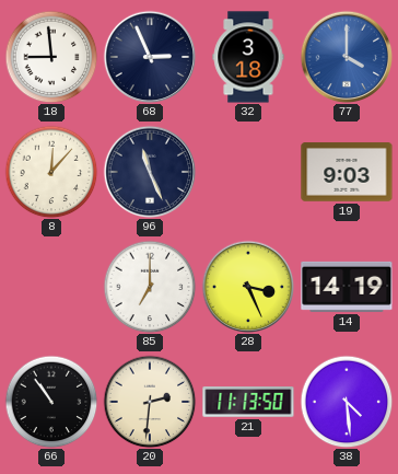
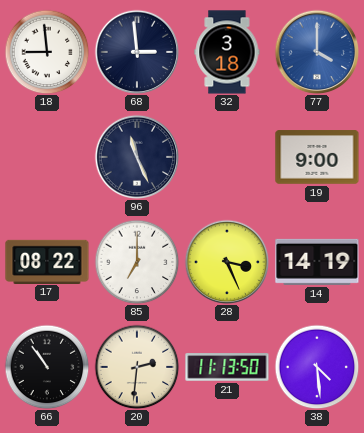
68: 2:56 -> 2:59 (137, 52)
8: 12:07 -> none (51, 172)
19: 9:03 -> 9:00 (317, 157)
17: none -> 08:22 (47, 261)
